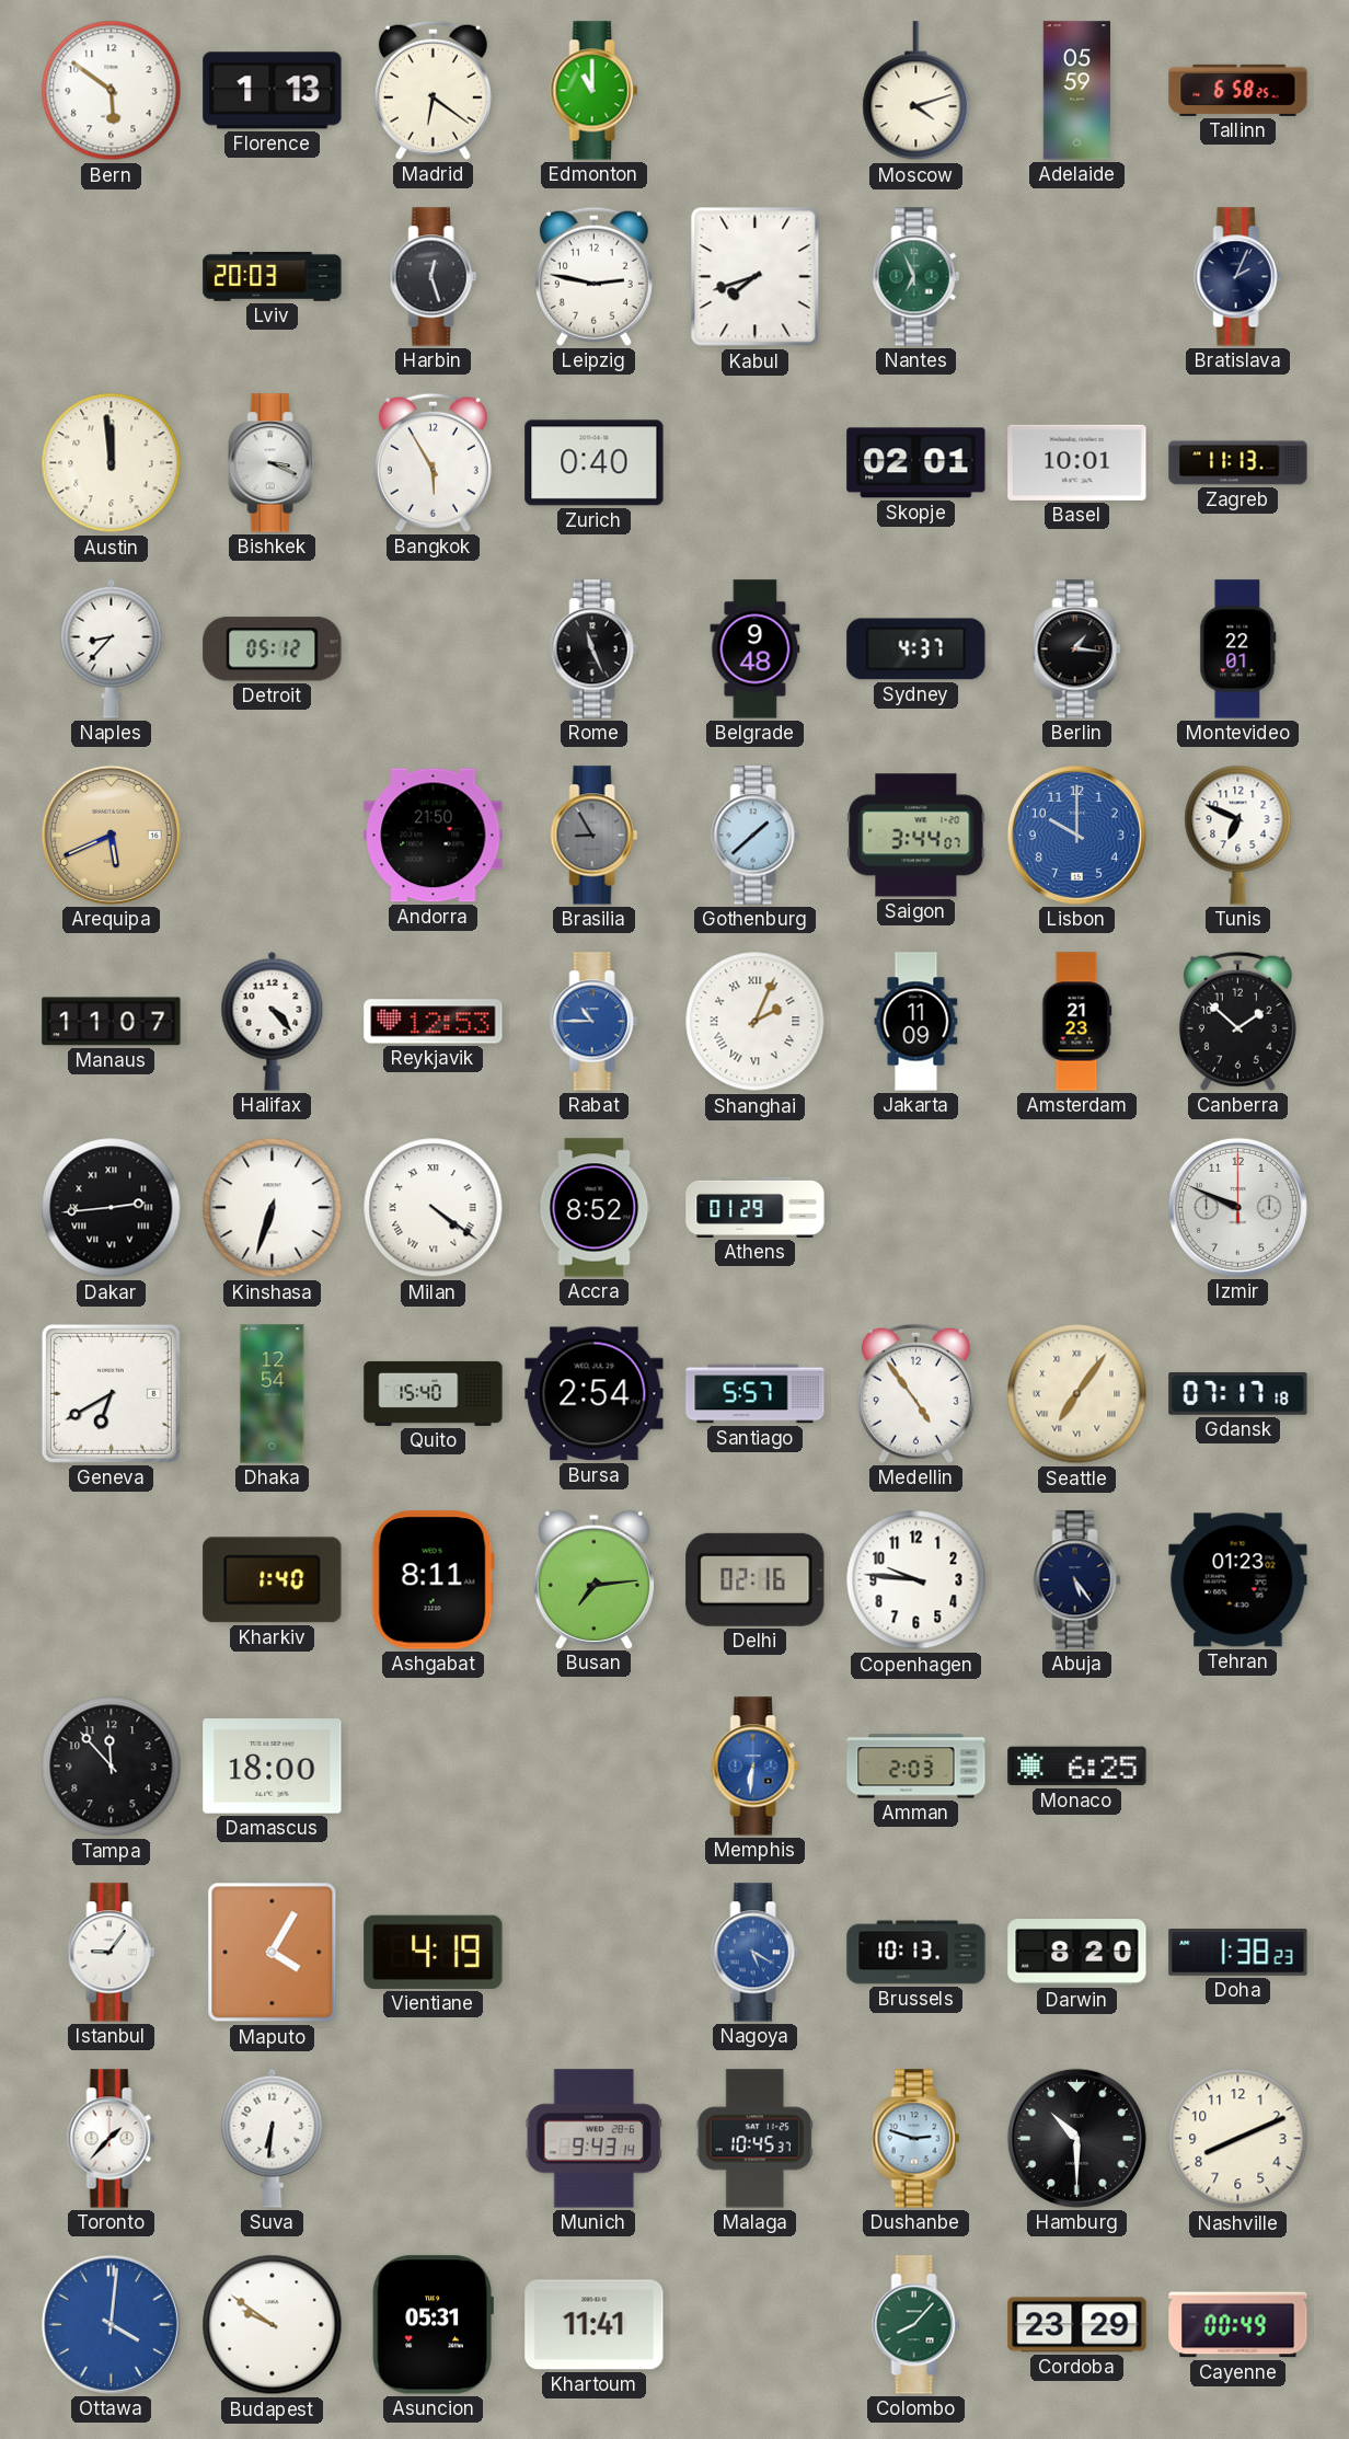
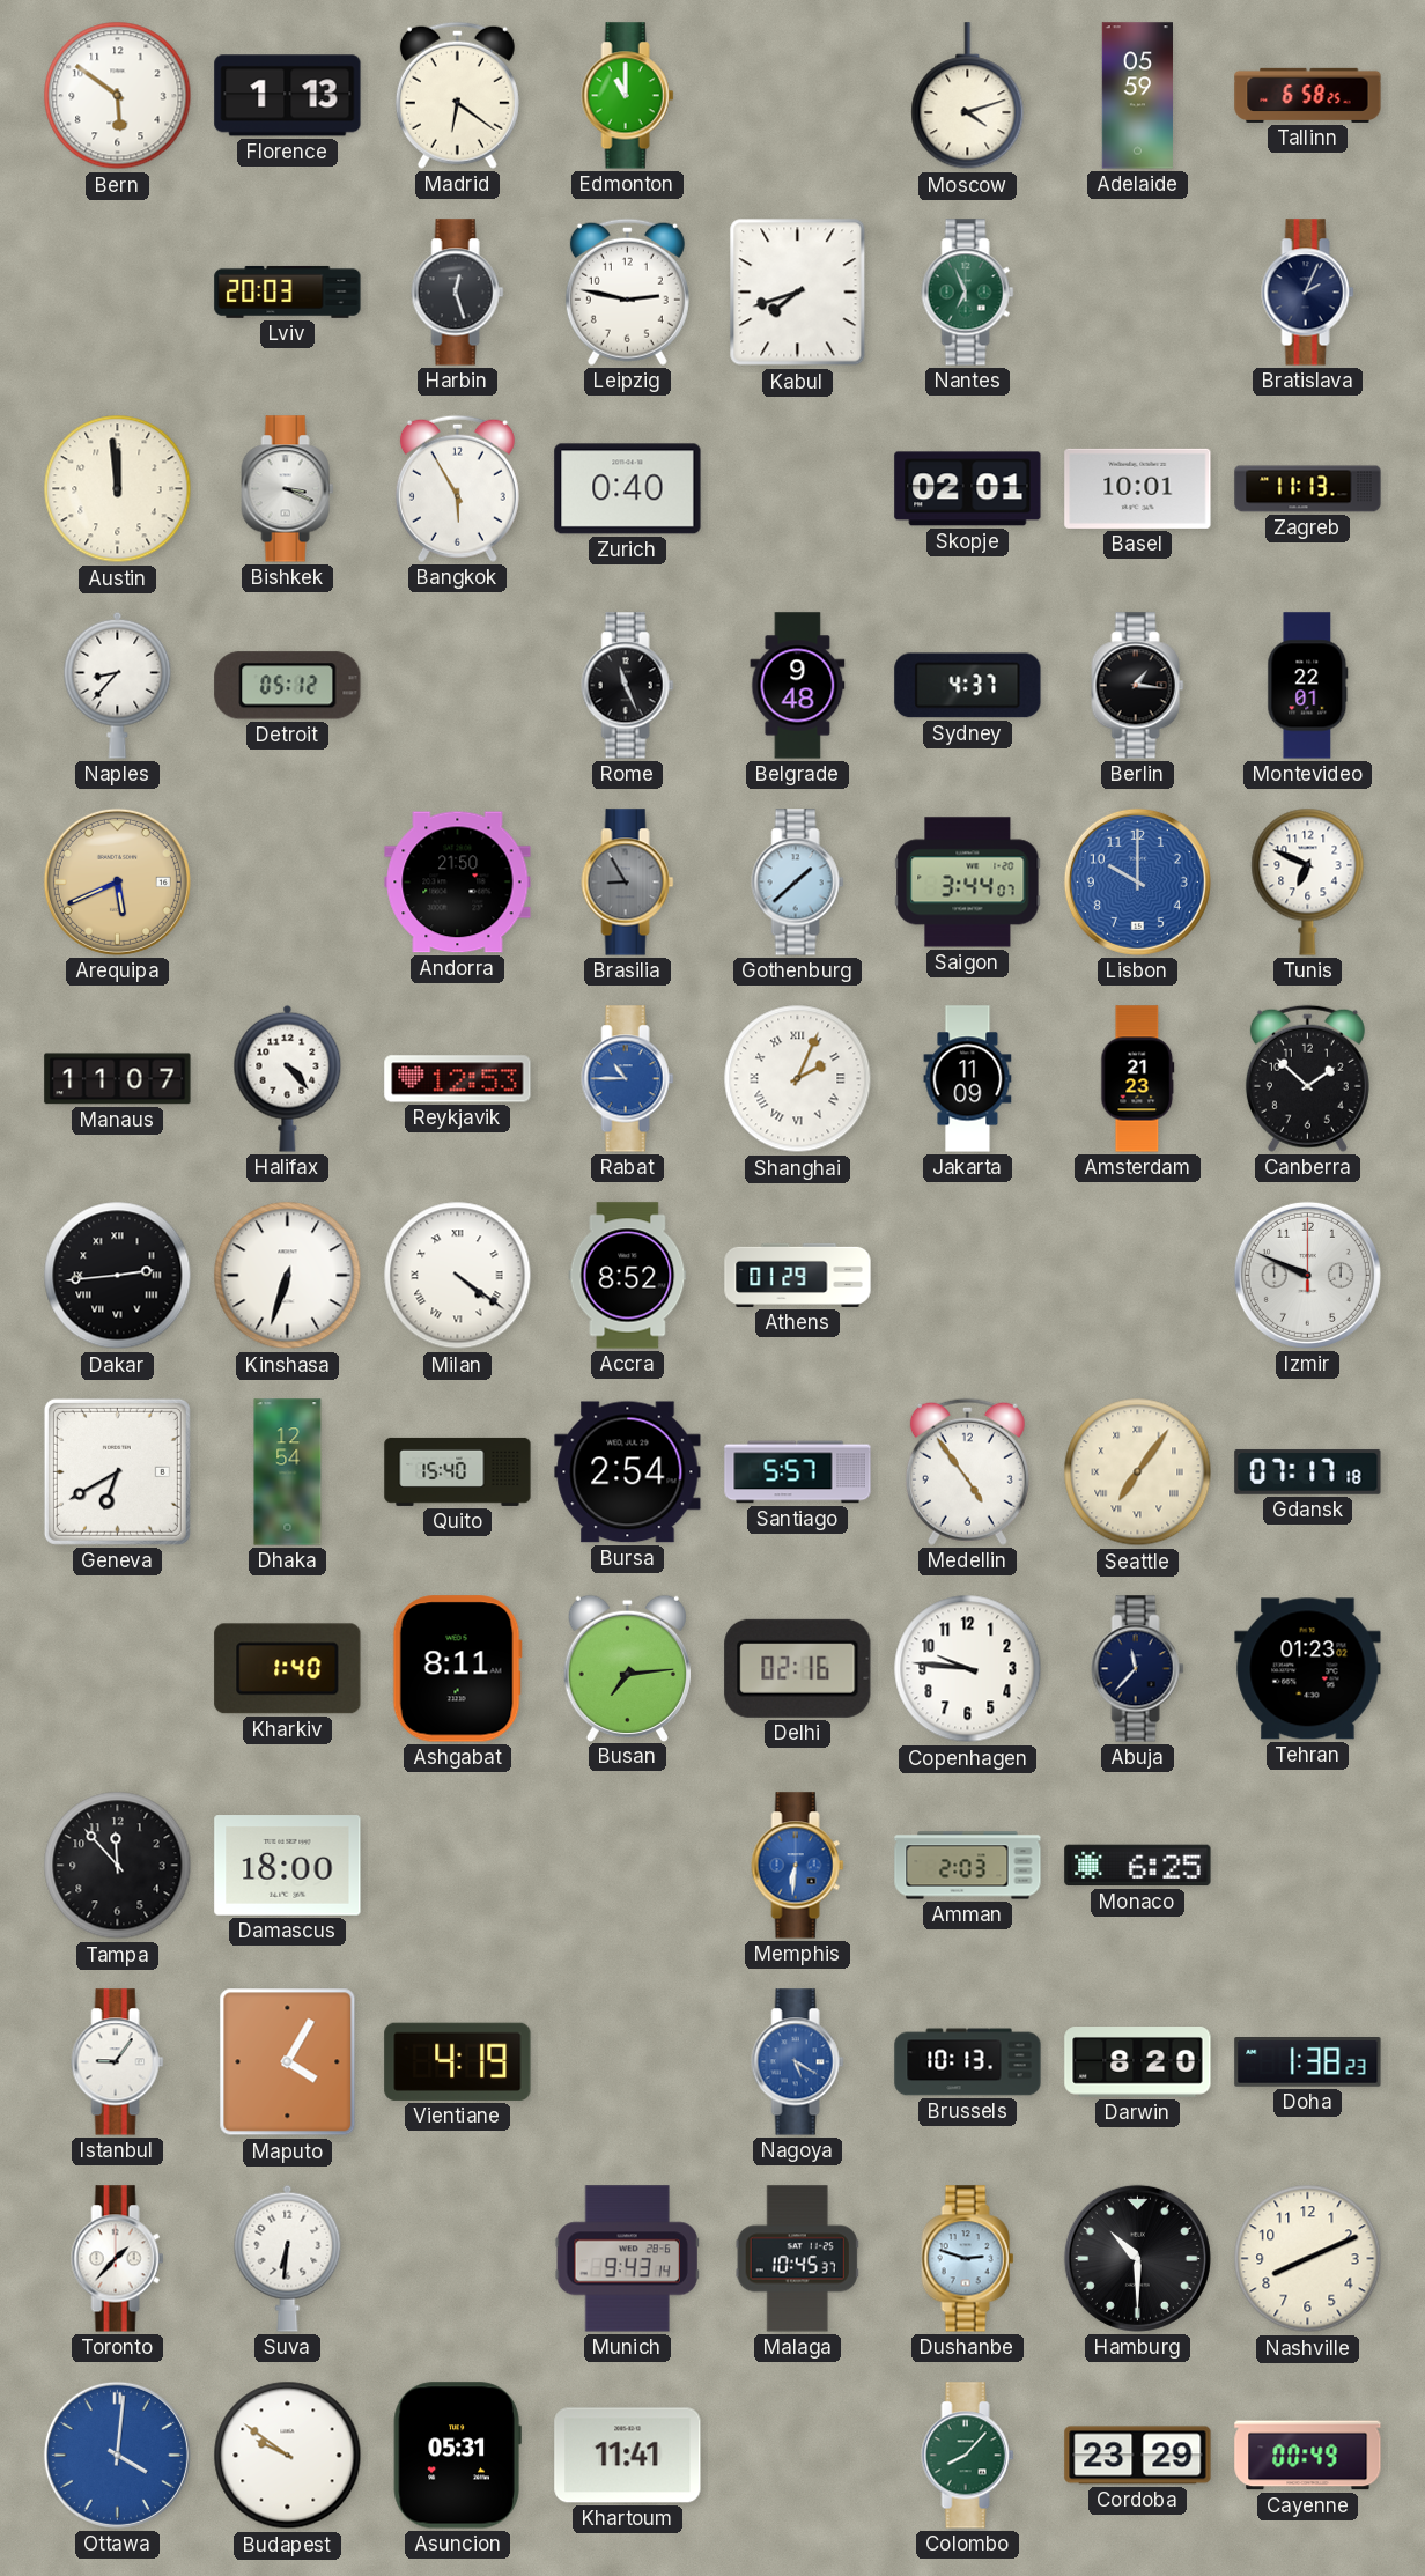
Abuja: 5:24 -> 11:37 (1138, 1669)
